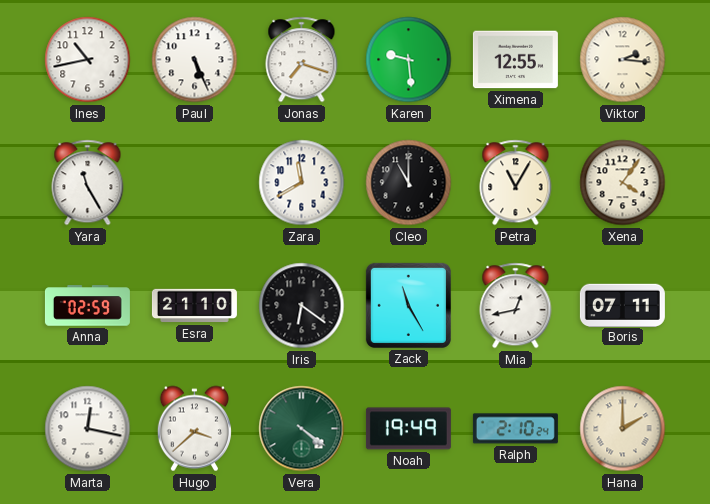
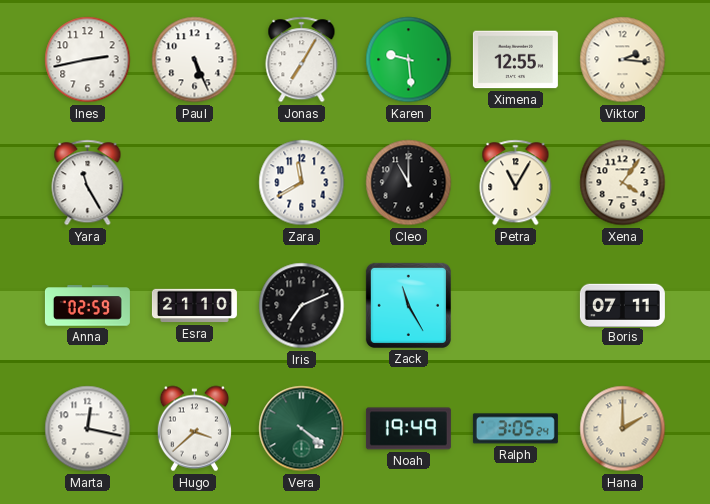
Ines: 10:43 -> 2:43 (88, 60)
Jonas: 7:18 -> 7:05 (302, 60)
Iris: 6:21 -> 7:11 (302, 306)
Mia: 12:43 -> none (516, 306)
Ralph: 2:10 -> 3:05 (515, 429)
